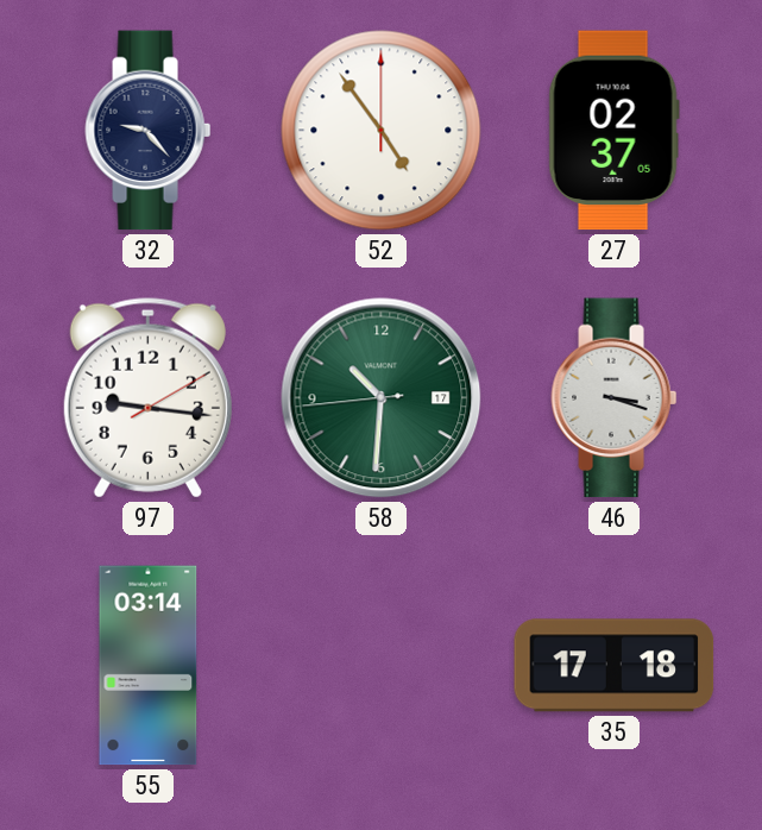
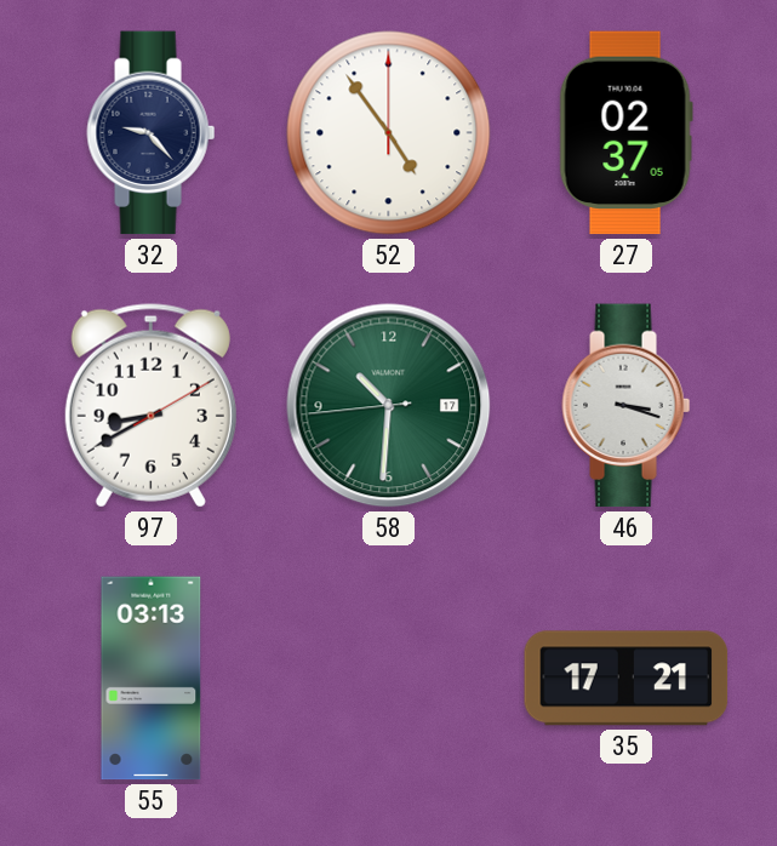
97: 9:16 -> 8:40 (150, 406)
55: 03:14 -> 03:13 (152, 679)
35: 17:18 -> 17:21 (627, 679)
